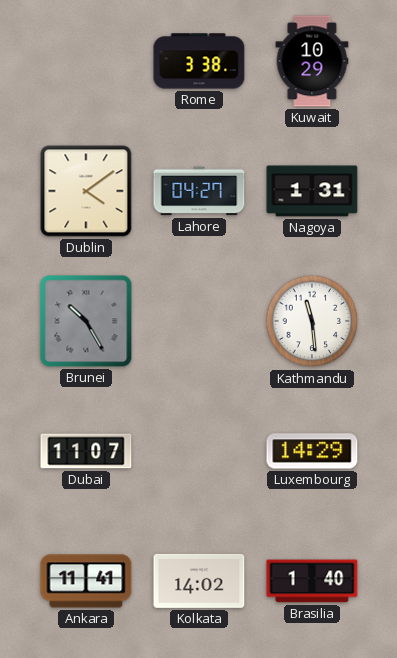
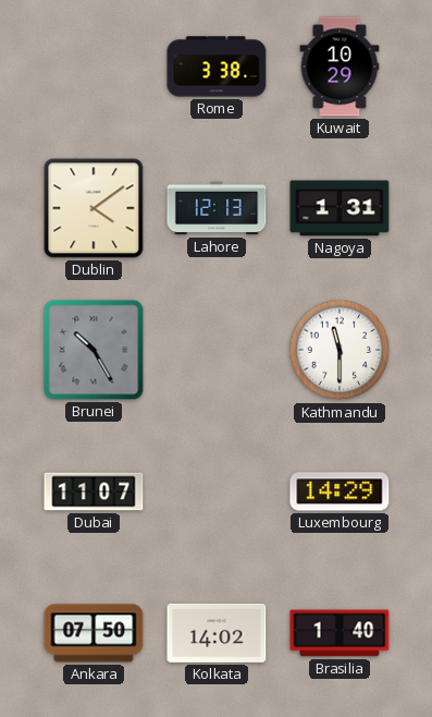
Lahore: 04:27 -> 12:13 (217, 208)
Kathmandu: 11:29 -> 11:30 (340, 350)
Ankara: 11:41 -> 07:50 (94, 633)
